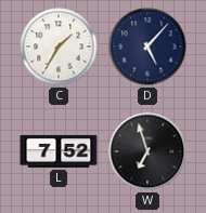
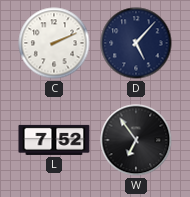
C: 1:35 -> 2:11 (54, 43)
W: 6:57 -> 6:54 (136, 140)
